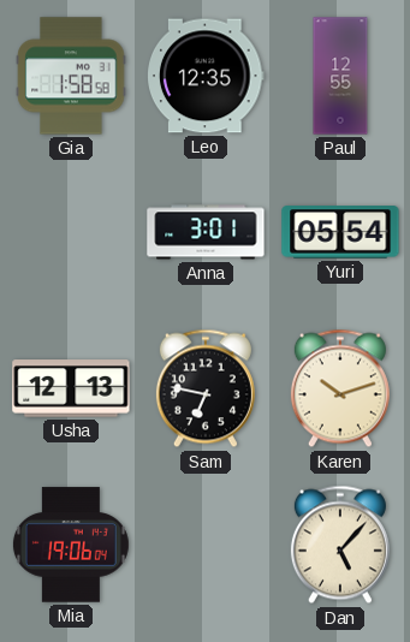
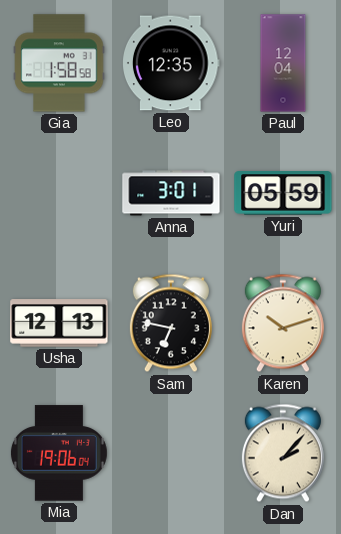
Paul: 12:55 -> 12:04 (283, 63)
Yuri: 05:54 -> 05:59 (283, 193)
Dan: 5:07 -> 2:07 (283, 453)
